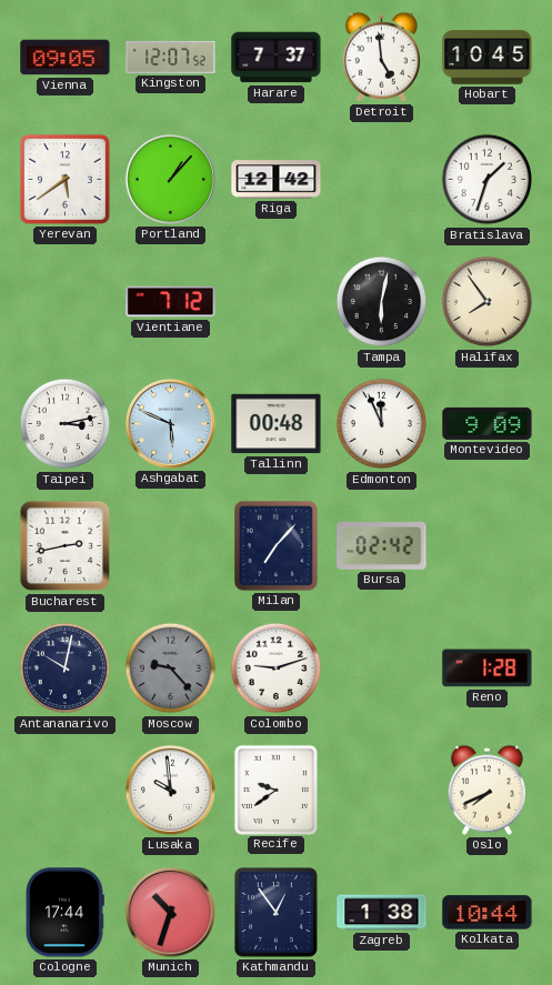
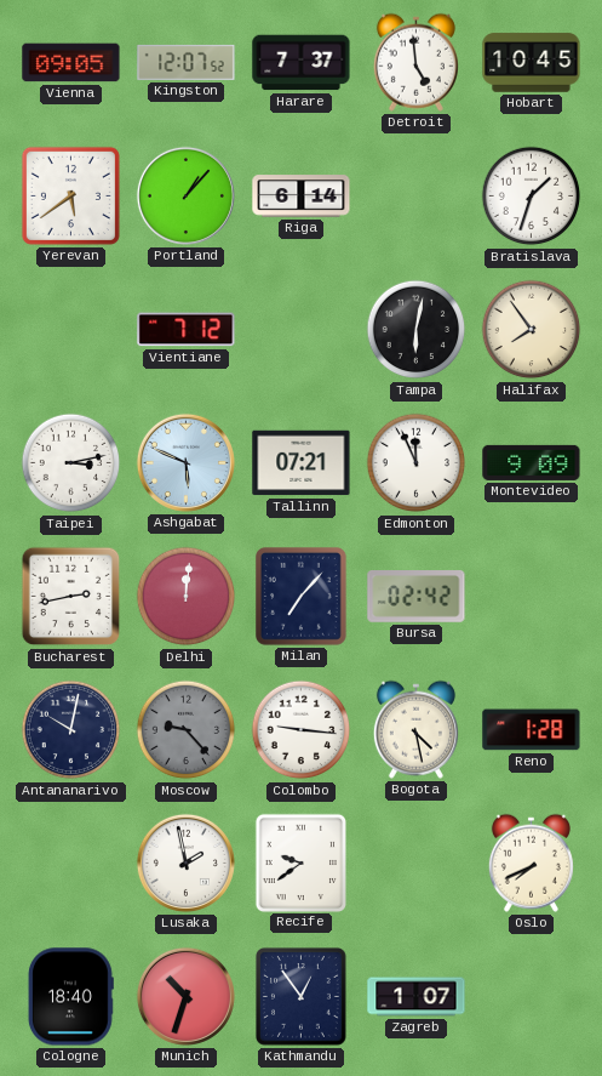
Riga: 12:42 -> 6:14 (302, 197)
Tallinn: 00:48 -> 07:21 (302, 463)
Delhi: none -> 12:01 (187, 597)
Colombo: 9:12 -> 9:16 (302, 730)
Bogota: none -> 4:28 (415, 729)
Lusaka: 9:59 -> 1:58 (185, 862)
Cologne: 17:44 -> 18:40 (70, 997)
Zagreb: 1:38 -> 1:07 (417, 997)
Kolkata: 10:44 -> none (488, 913)
